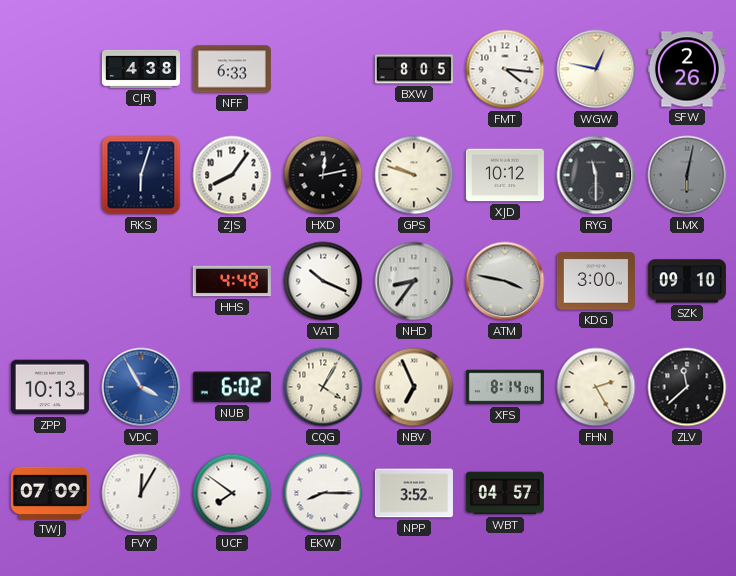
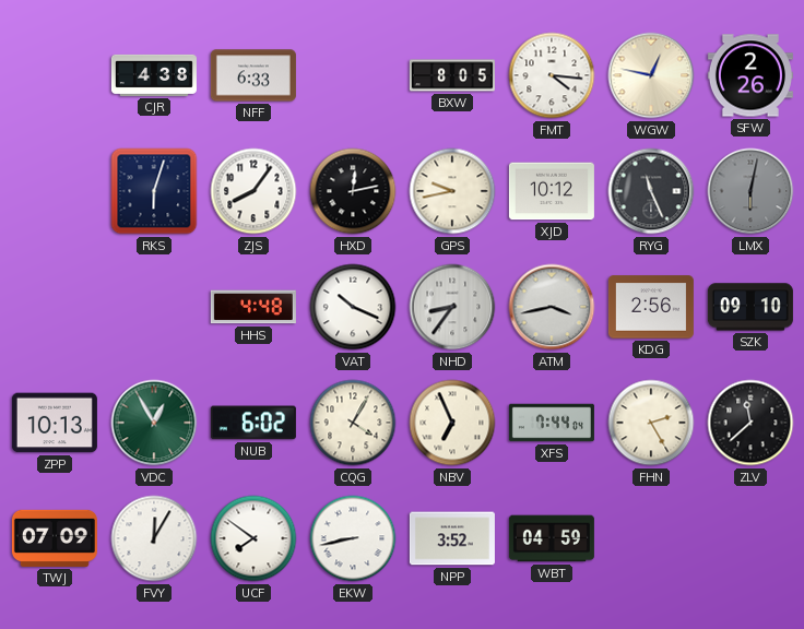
GPS: 9:48 -> 9:43 (452, 191)
RYG: 11:30 -> 11:26 (651, 191)
ATM: 3:47 -> 3:43 (552, 307)
KDG: 3:00 -> 2:56 (651, 307)
VDC: 3:55 -> 12:55 (154, 423)
VDC dial: blue -> green (154, 423)
XFS: 8:14 -> 7:44 (552, 423)
EKW: 8:15 -> 8:43 (353, 538)
WBT: 04:57 -> 04:59 (552, 538)
